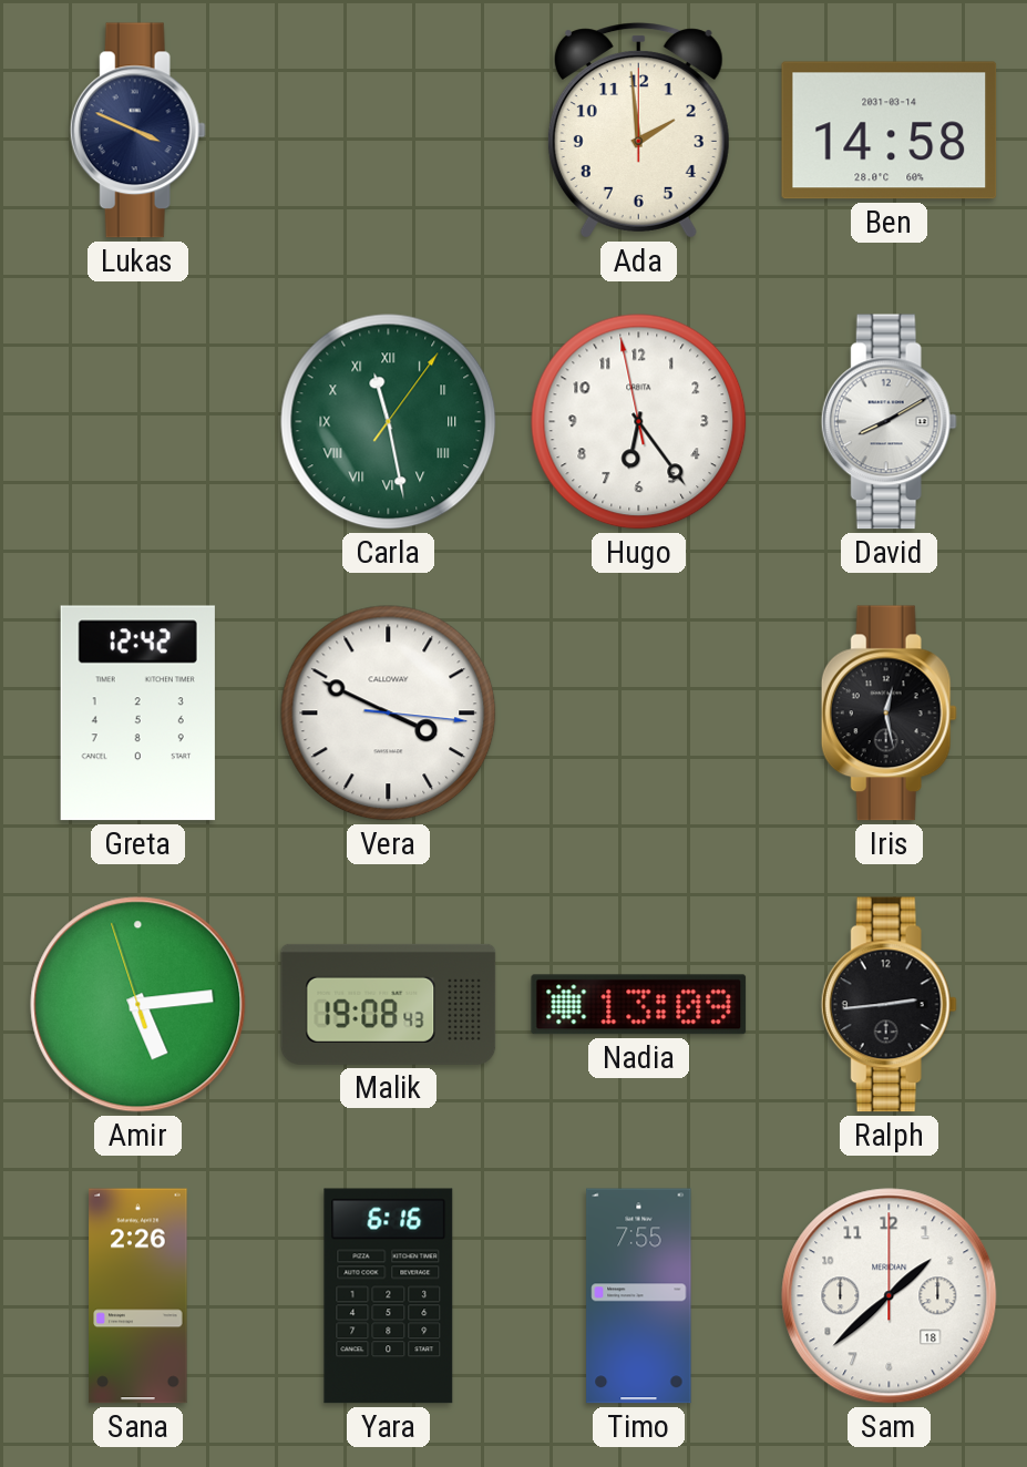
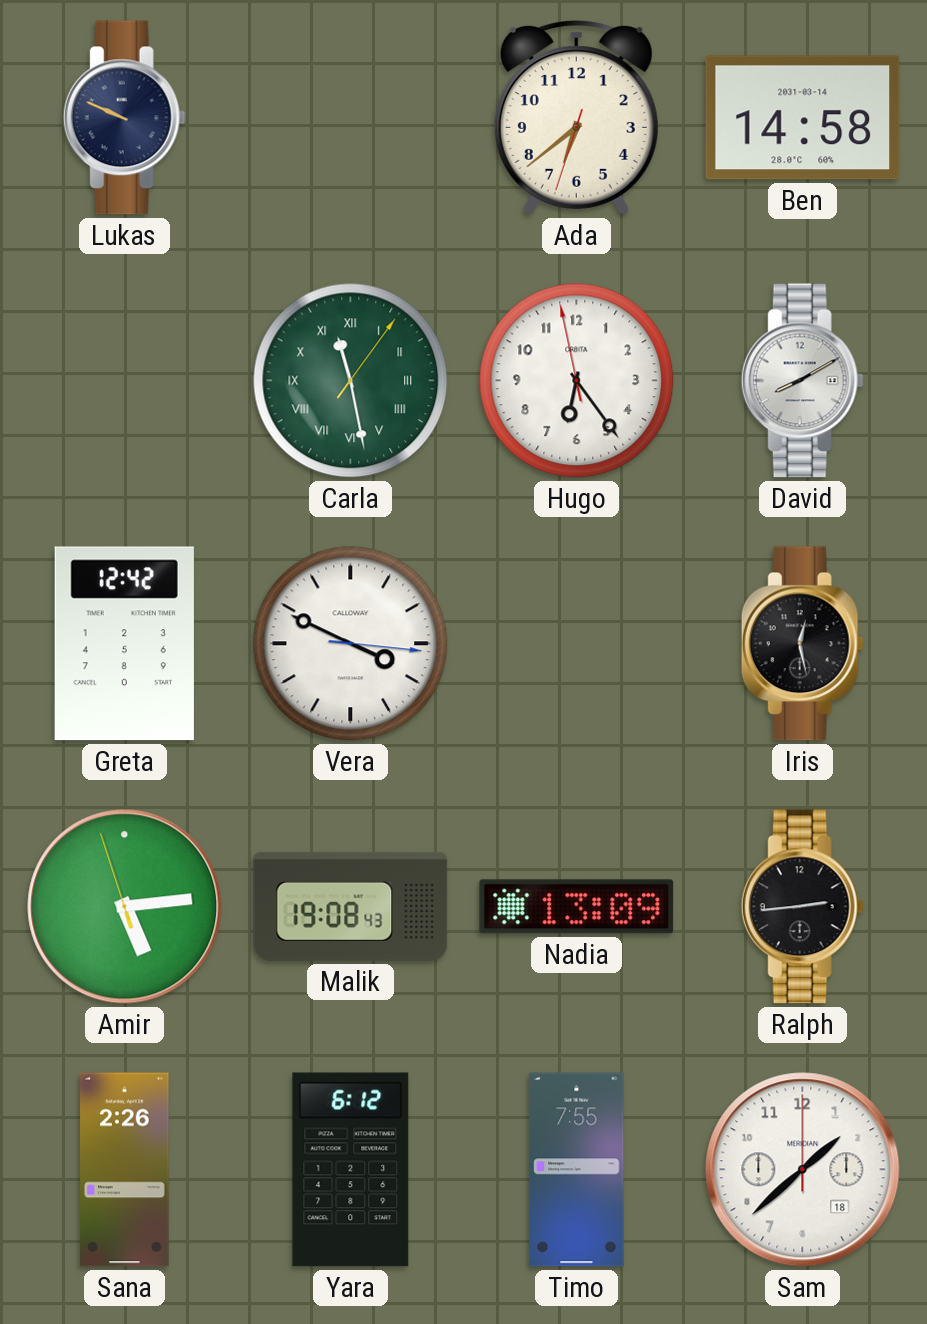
Lukas: 3:49 -> 9:49 (124, 118)
Ada: 1:59 -> 6:38 (576, 118)
Yara: 6:16 -> 6:12 (351, 1170)
